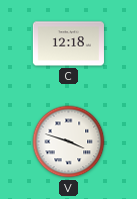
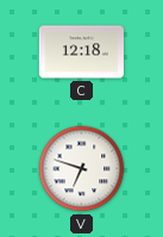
V: 3:48 -> 6:48 (82, 169)
